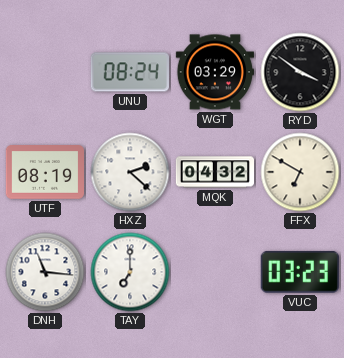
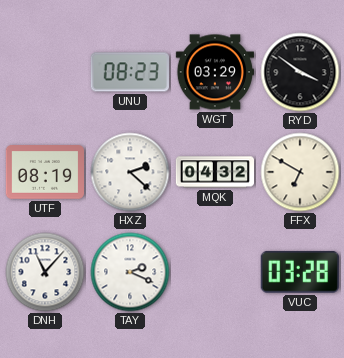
UNU: 08:24 -> 08:23 (130, 72)
DNH: 11:16 -> 11:07 (45, 272)
TAY: 7:00 -> 2:19 (130, 272)
VUC: 03:23 -> 03:28 (300, 272)
